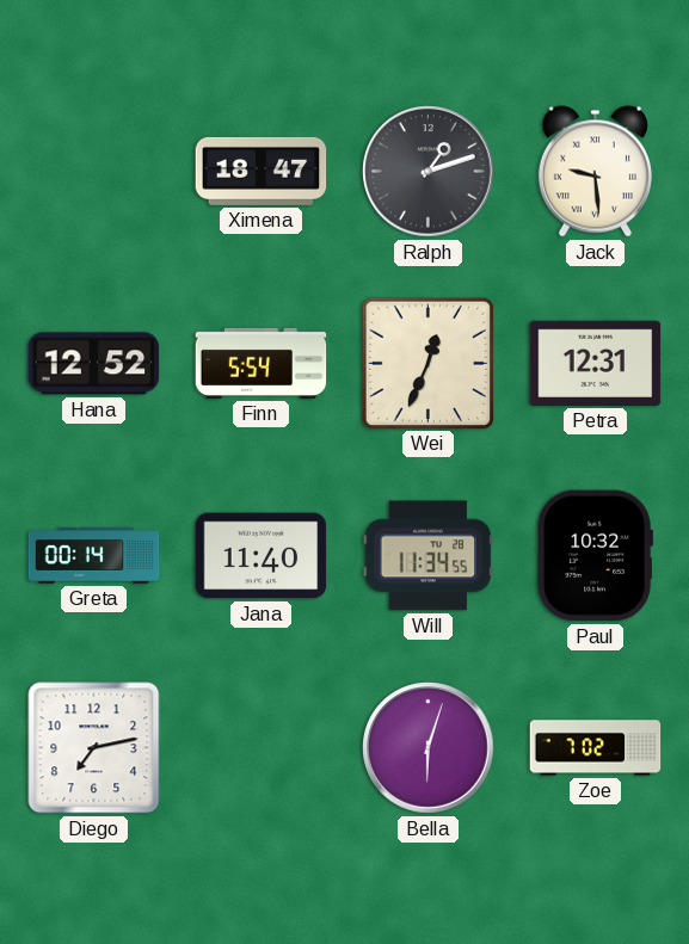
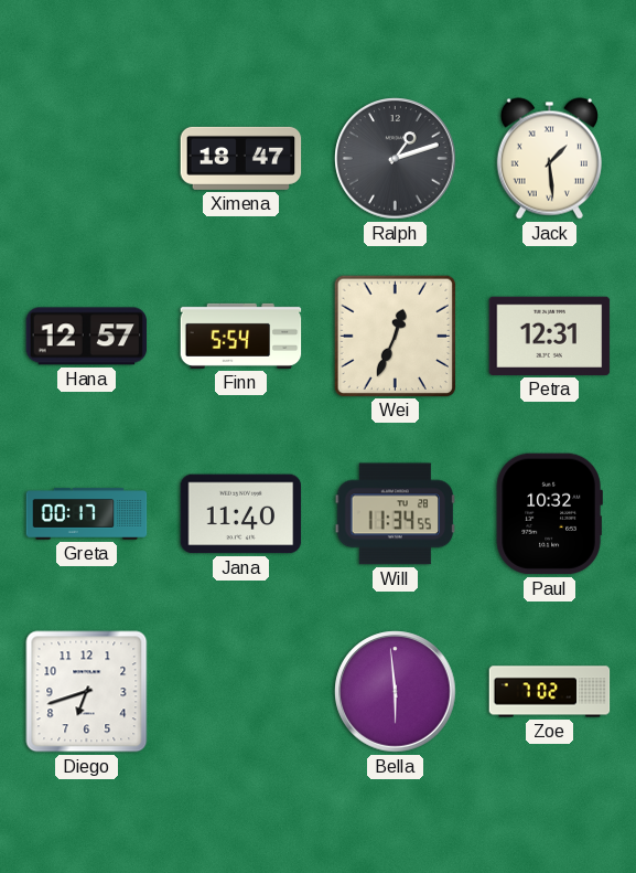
Jack: 9:29 -> 1:29 (549, 159)
Hana: 12:52 -> 12:57 (87, 337)
Greta: 00:14 -> 00:17 (87, 514)
Diego: 7:13 -> 6:42 (87, 692)
Bella: 6:03 -> 5:59 (396, 692)
